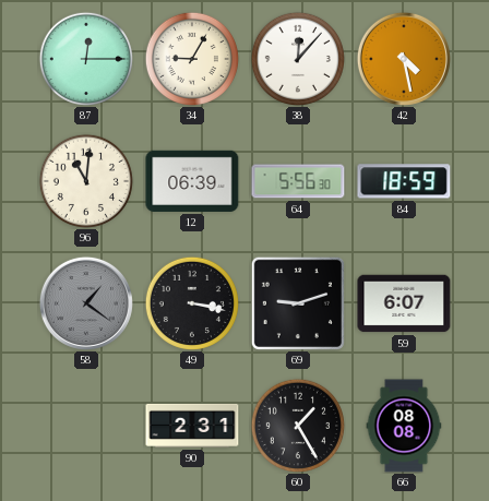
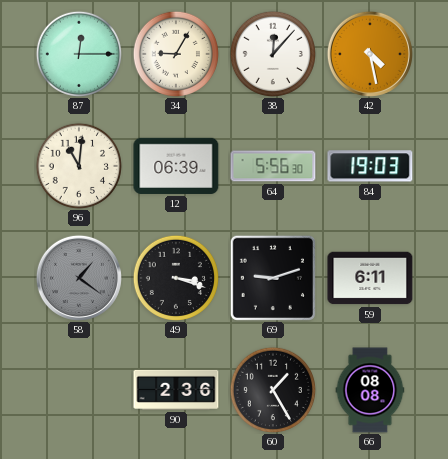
84: 18:59 -> 19:03 (370, 166)
49: 3:17 -> 3:18 (176, 278)
59: 6:07 -> 6:11 (370, 278)
90: 2:31 -> 2:36 (176, 390)
